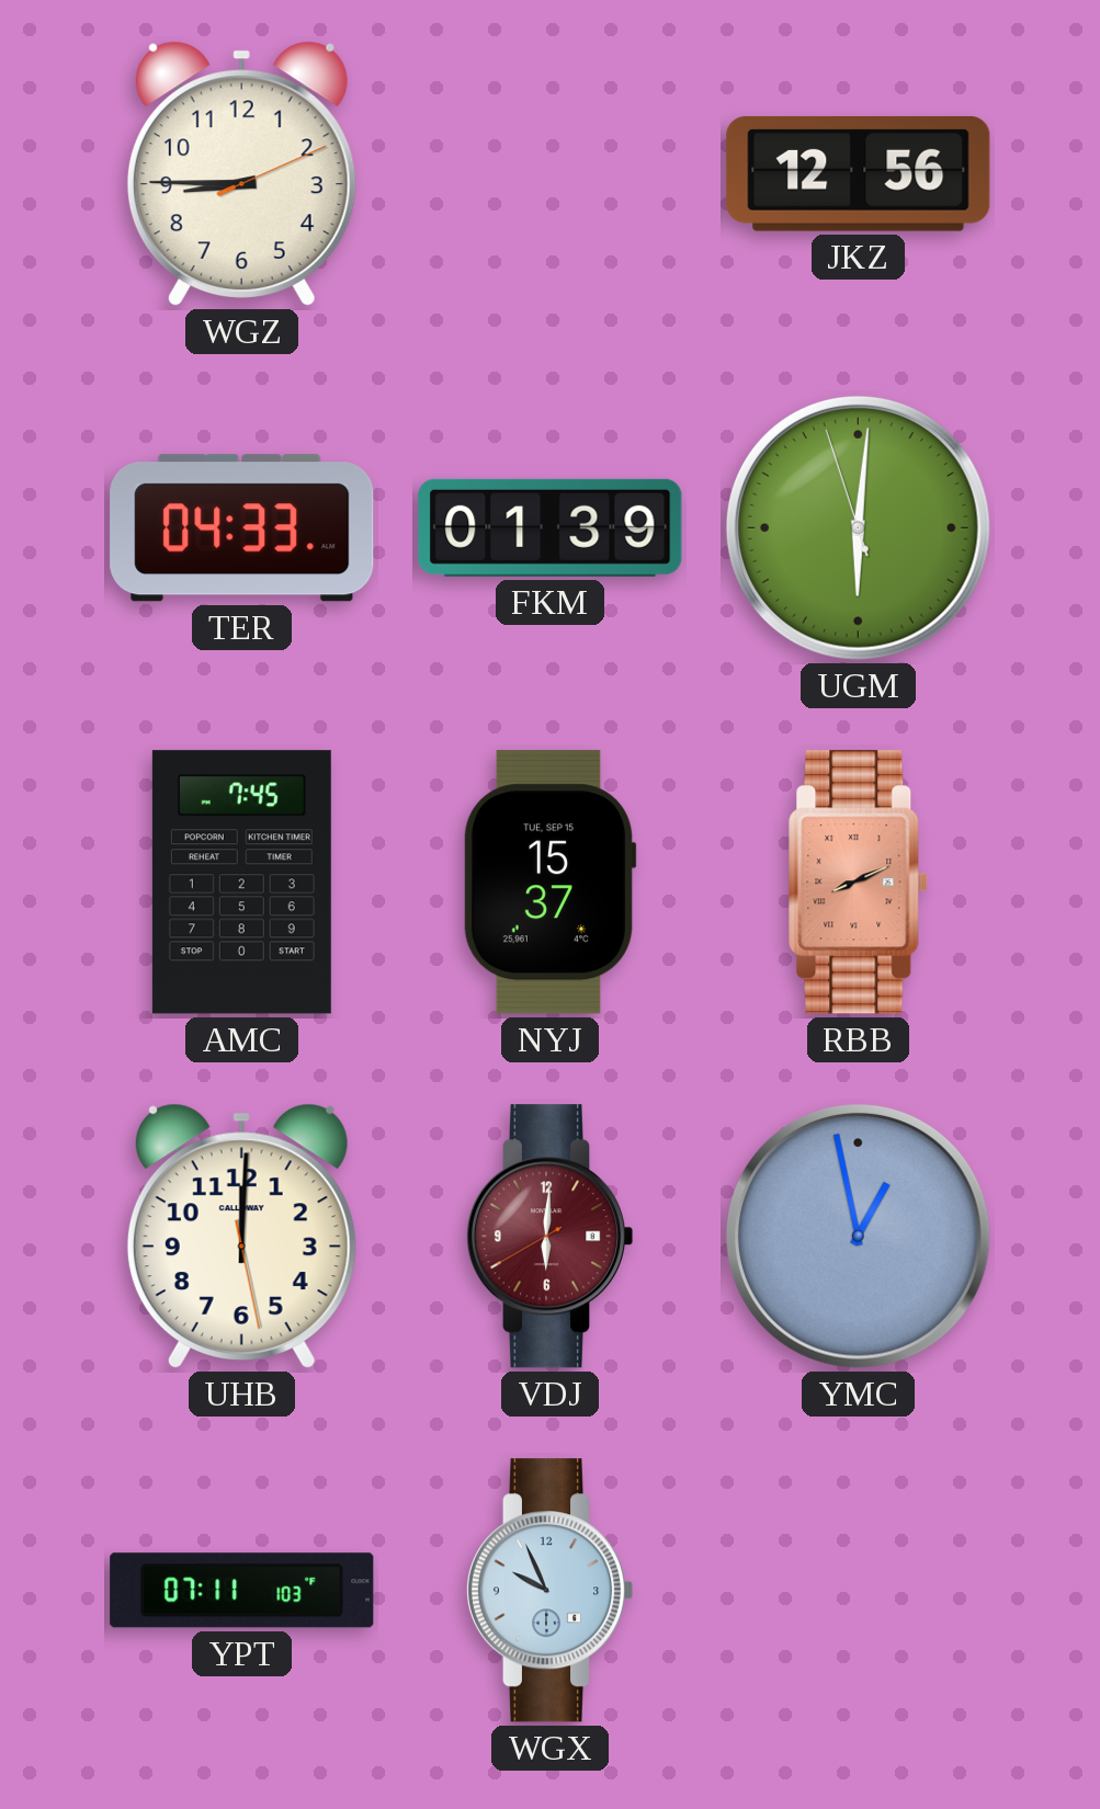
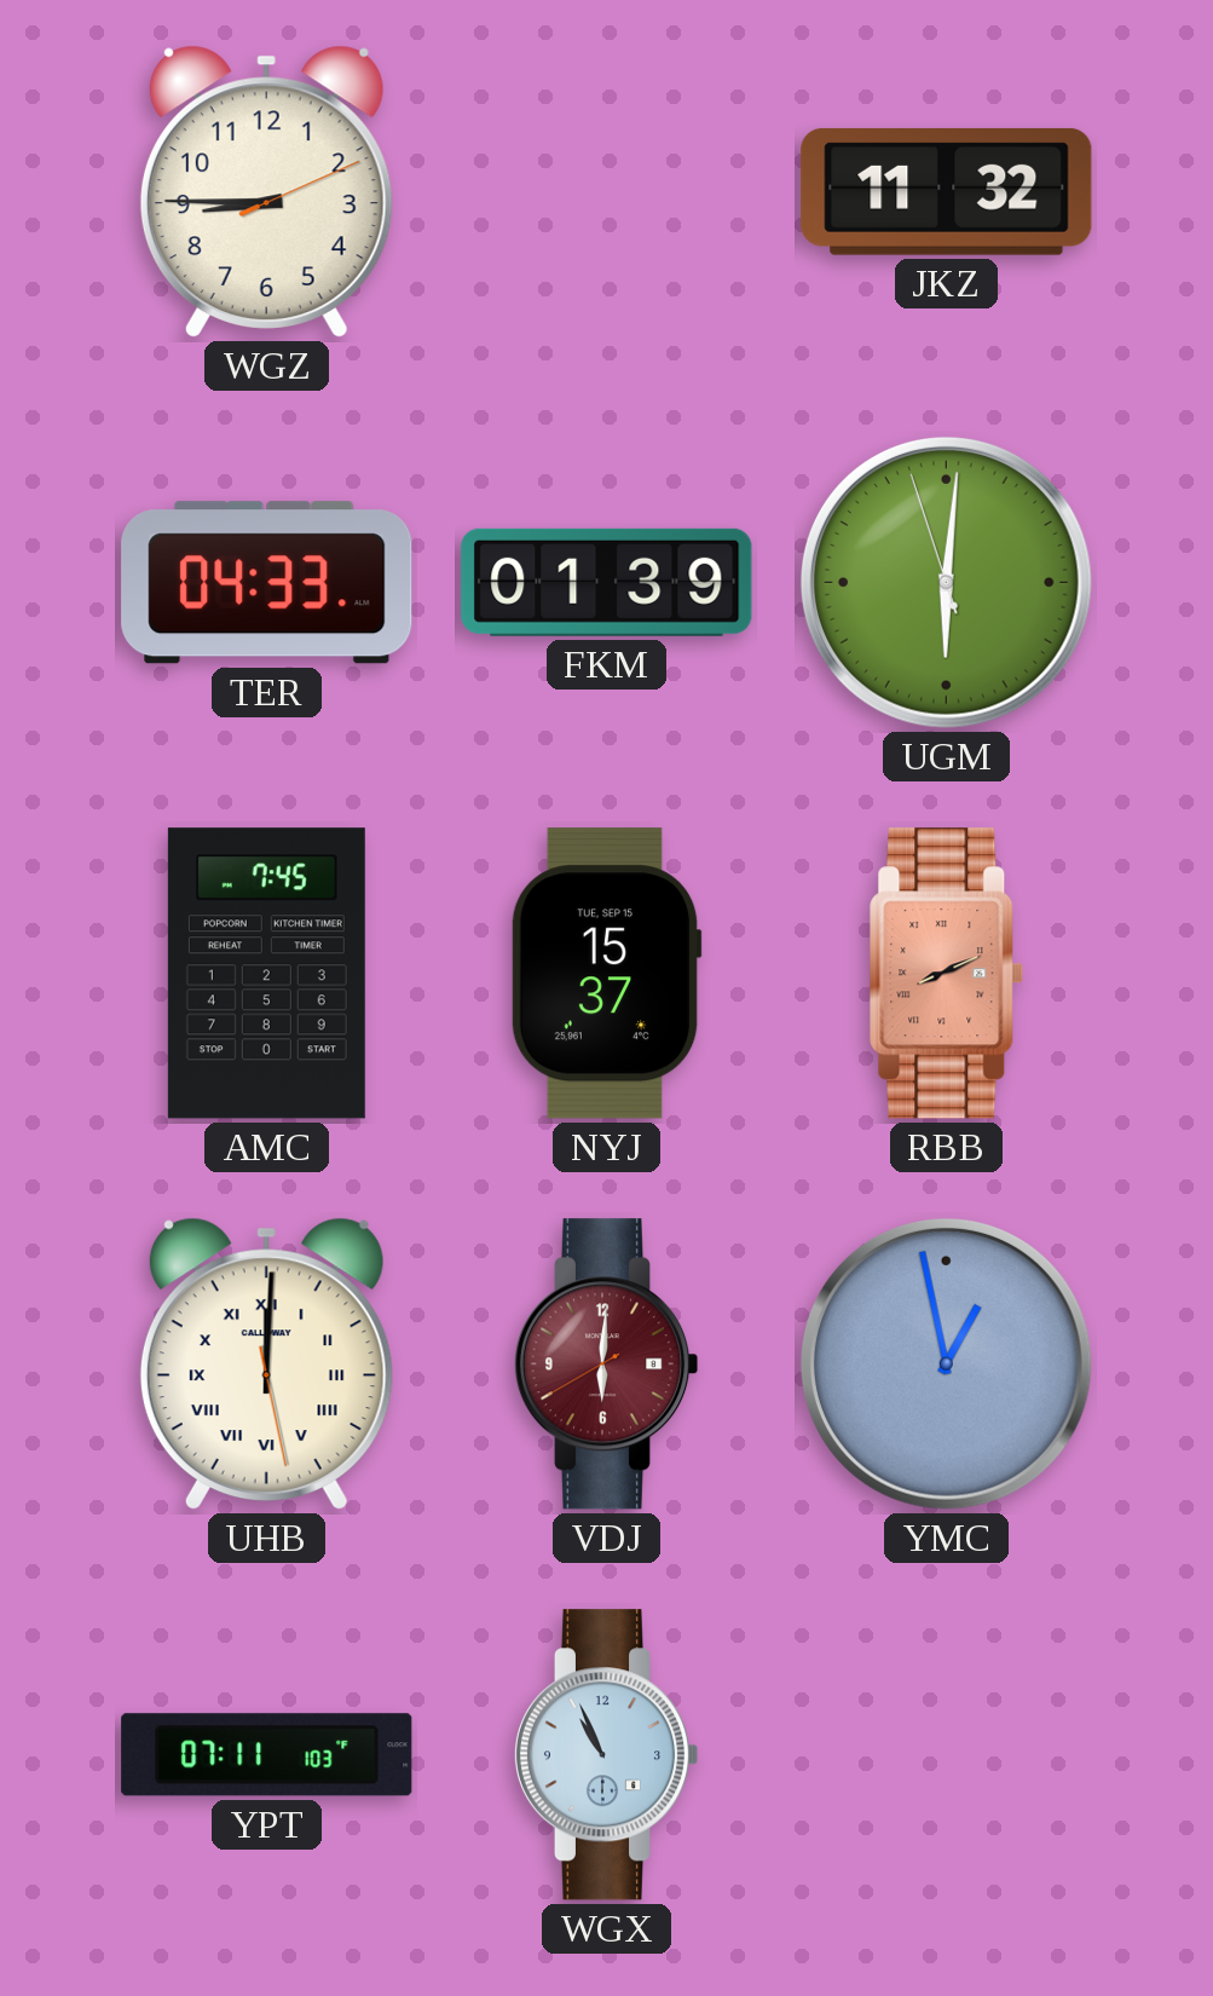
JKZ: 12:56 -> 11:32 (947, 191)
UHB numerals: Arabic -> Roman (266, 1363)
WGX: 9:56 -> 10:56 (606, 1755)
